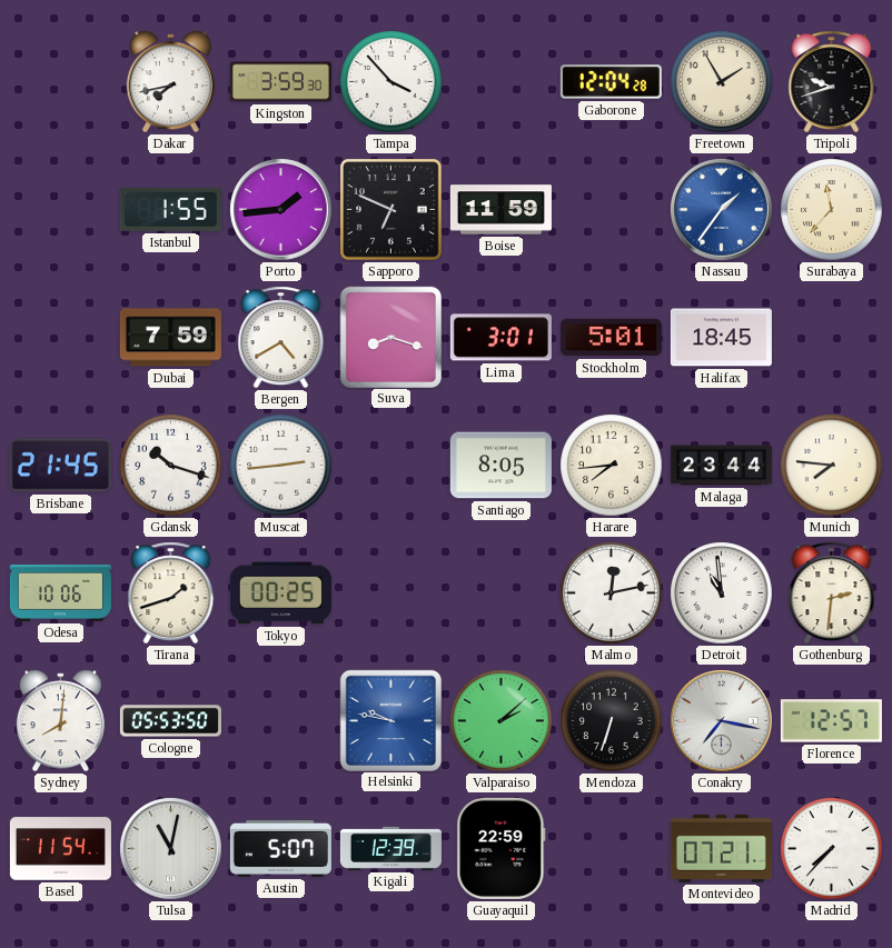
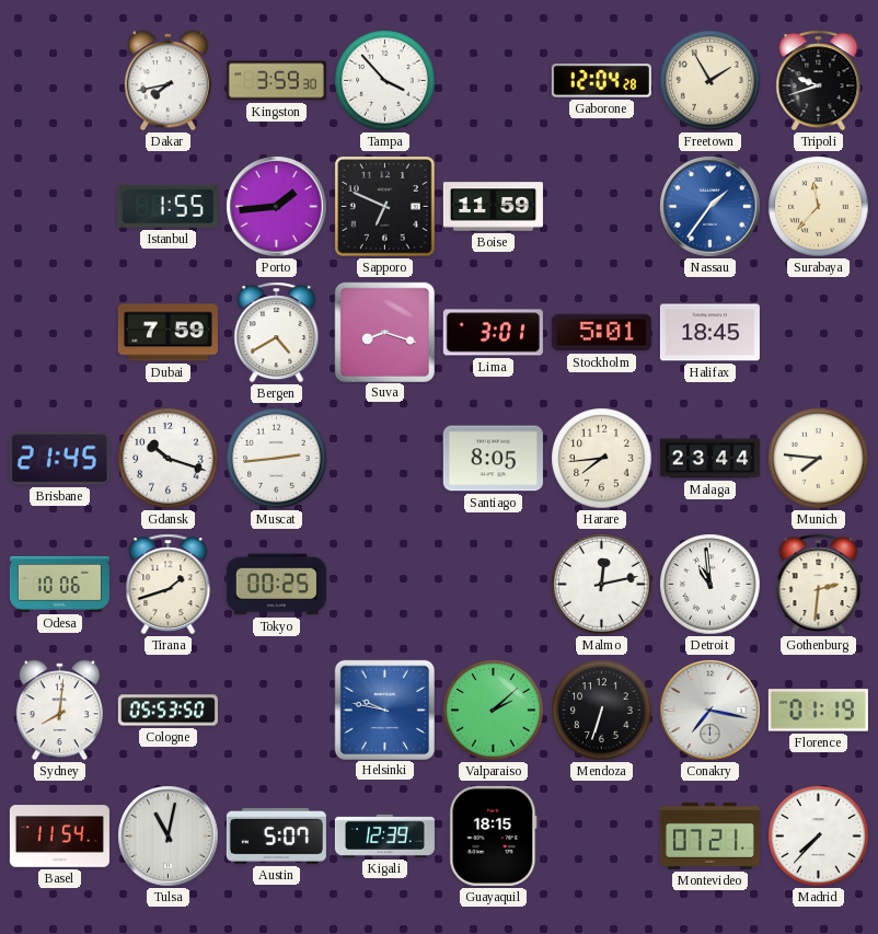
Florence: 12:57 -> 01:19 (818, 711)
Guayaquil: 22:59 -> 18:15 (494, 835)
